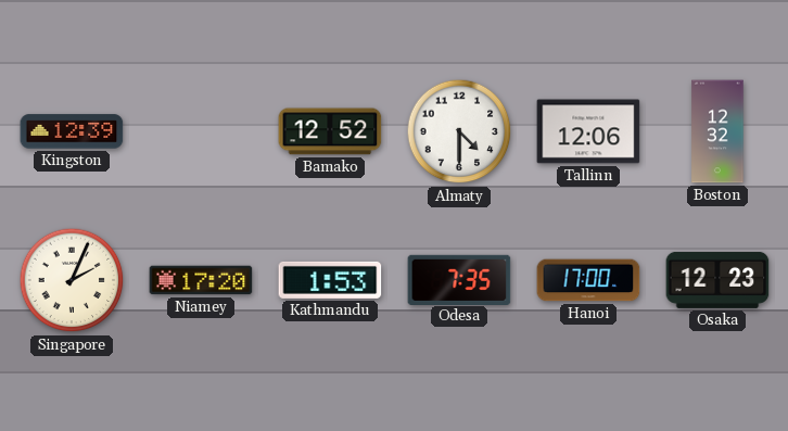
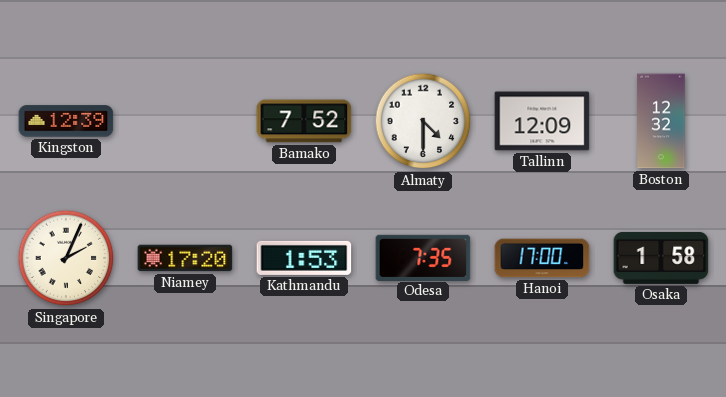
Bamako: 12:52 -> 7:52 (304, 121)
Tallinn: 12:06 -> 12:09 (542, 121)
Osaka: 12:23 -> 1:58 (661, 258)
